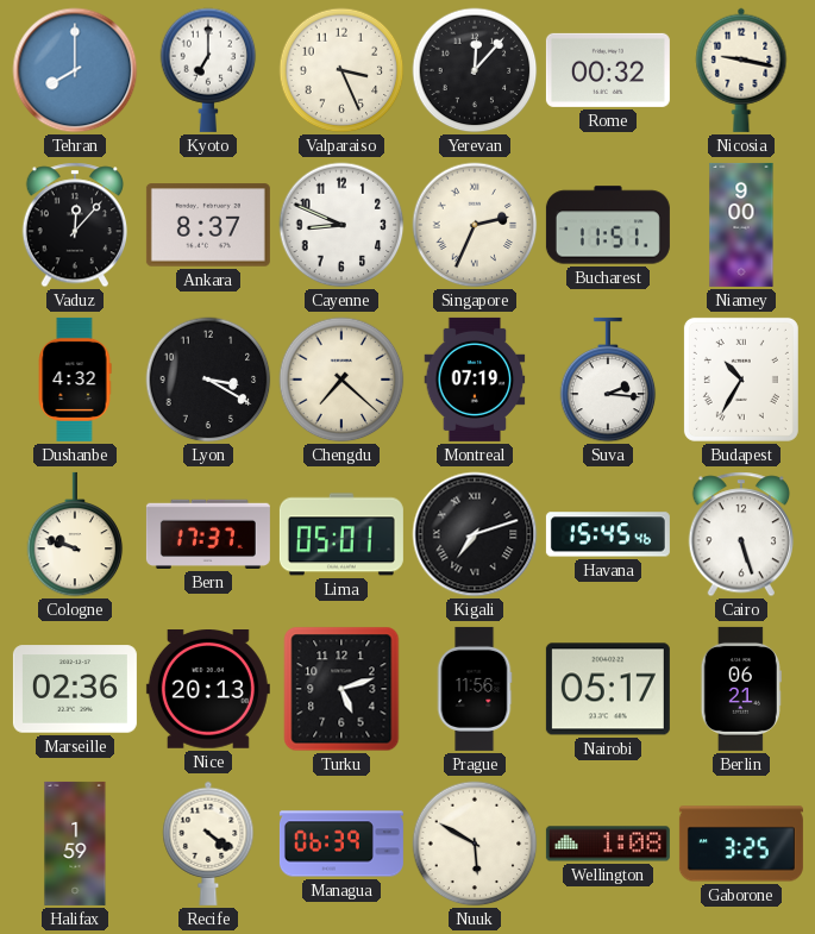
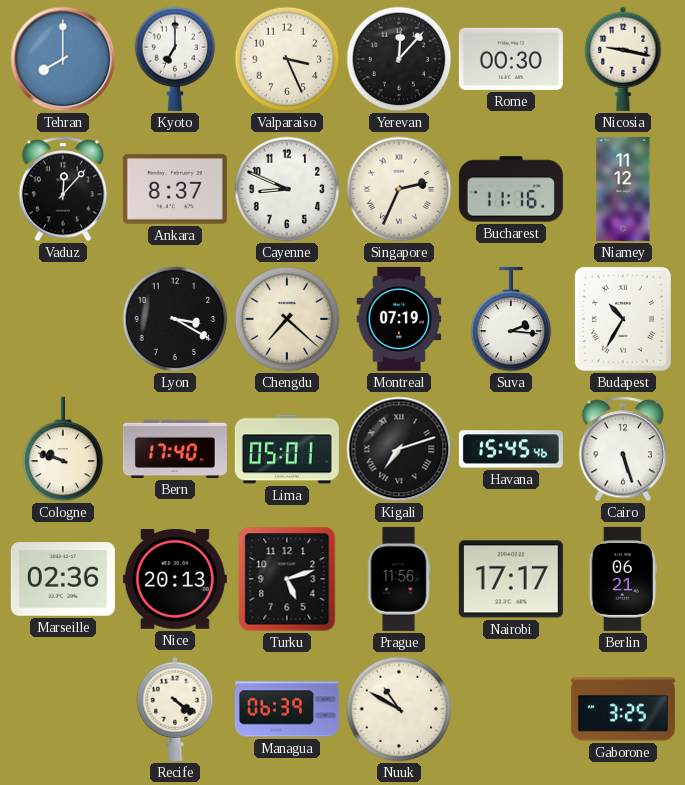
Rome: 00:32 -> 00:30 (511, 59)
Bucharest: 11:51 -> 11:16 (511, 189)
Niamey: 9:00 -> 11:12 (623, 189)
Dushanbe: 4:32 -> none (75, 380)
Bern: 17:37 -> 17:40 (175, 449)
Nairobi: 05:17 -> 17:17 (511, 579)
Halifax: 1:59 -> none (75, 844)
Nuuk: 5:50 -> 10:50 (399, 709)
Wellington: 1:08 -> none (608, 844)
